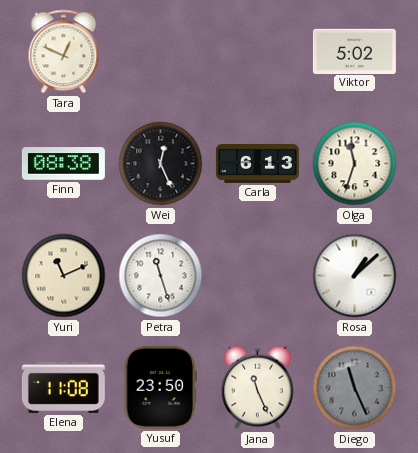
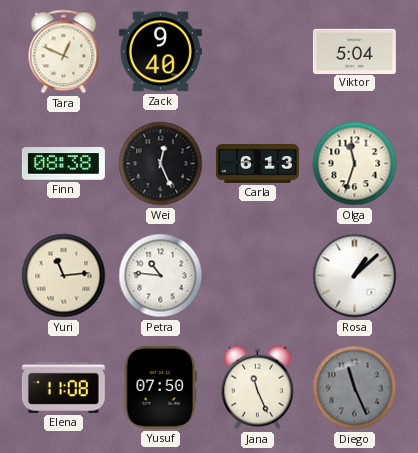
Zack: none -> 9:40 (160, 52)
Viktor: 5:02 -> 5:04 (354, 51)
Yuri: 11:11 -> 11:14 (64, 276)
Petra: 11:27 -> 10:46 (161, 276)
Yusuf: 23:50 -> 07:50 (160, 387)
